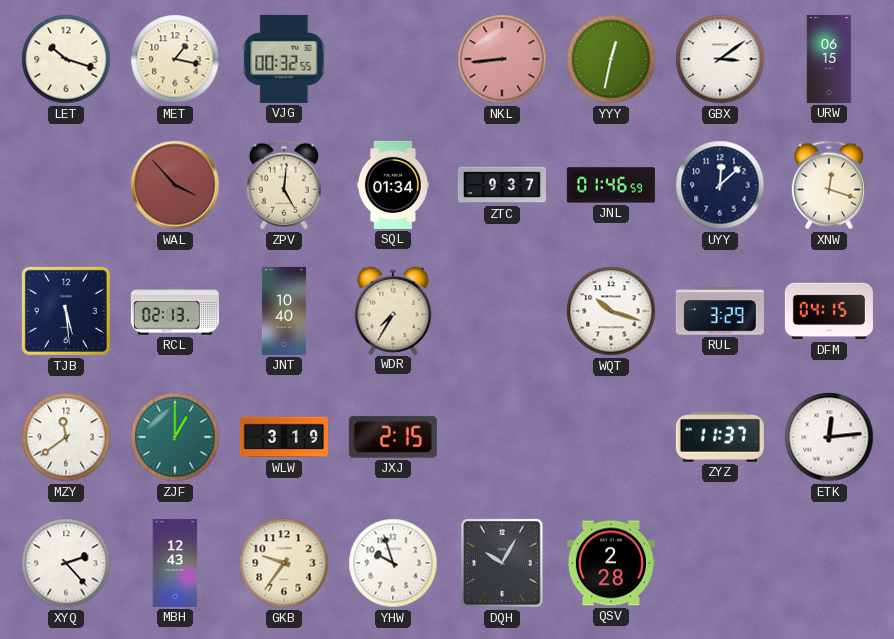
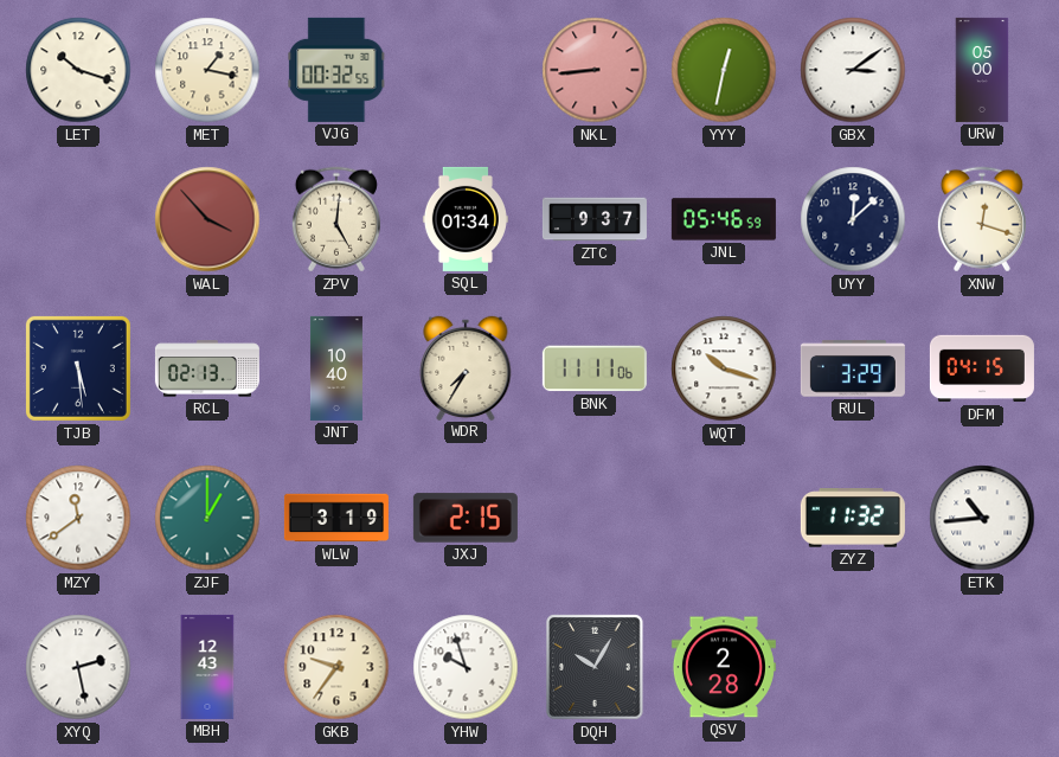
URW: 06:15 -> 05:00 (982, 70)
JNL: 01:46 -> 05:46 (724, 219)
BNK: none -> 11:11 (595, 368)
ZYZ: 11:37 -> 11:32 (853, 518)
ETK: 12:14 -> 10:44 (982, 518)
XYQ: 2:23 -> 2:28 (78, 667)
